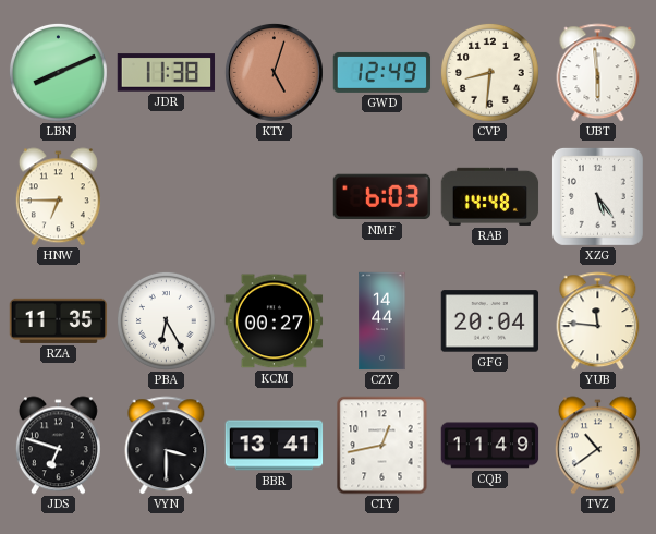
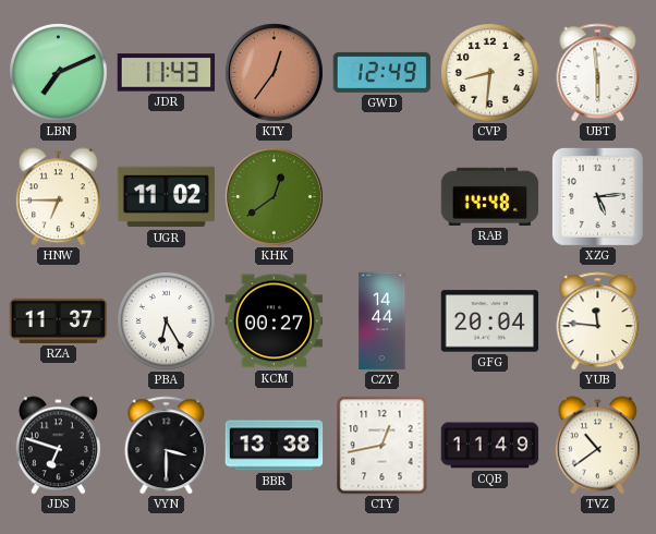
LBN: 8:11 -> 7:11 (59, 73)
JDR: 11:38 -> 11:43 (167, 73)
KTY: 5:03 -> 12:36 (274, 72)
UGR: none -> 11:02 (167, 197)
KHK: none -> 12:39 (274, 196)
NMF: 6:03 -> none (382, 197)
XZG: 5:24 -> 5:14 (597, 196)
RZA: 11:35 -> 11:37 (59, 320)
BBR: 13:41 -> 13:38 (275, 446)
